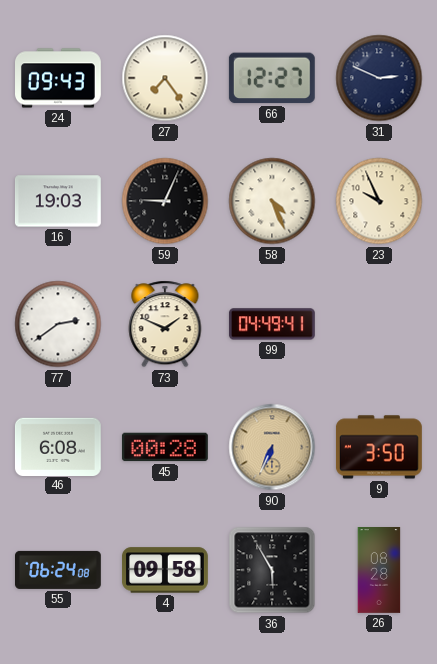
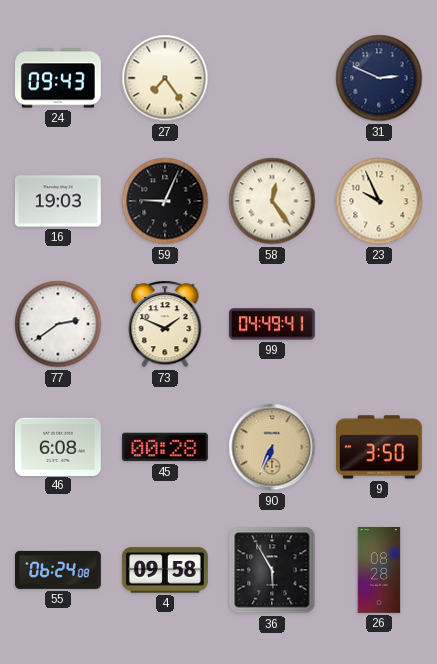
66: 12:27 -> none (272, 78)
58: 4:26 -> 12:24 (272, 201)
